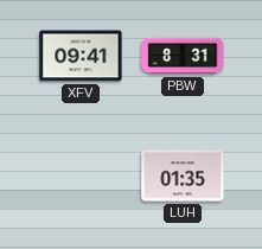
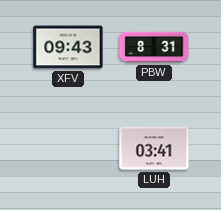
XFV: 09:41 -> 09:43 (68, 47)
LUH: 01:35 -> 03:41 (154, 148)
